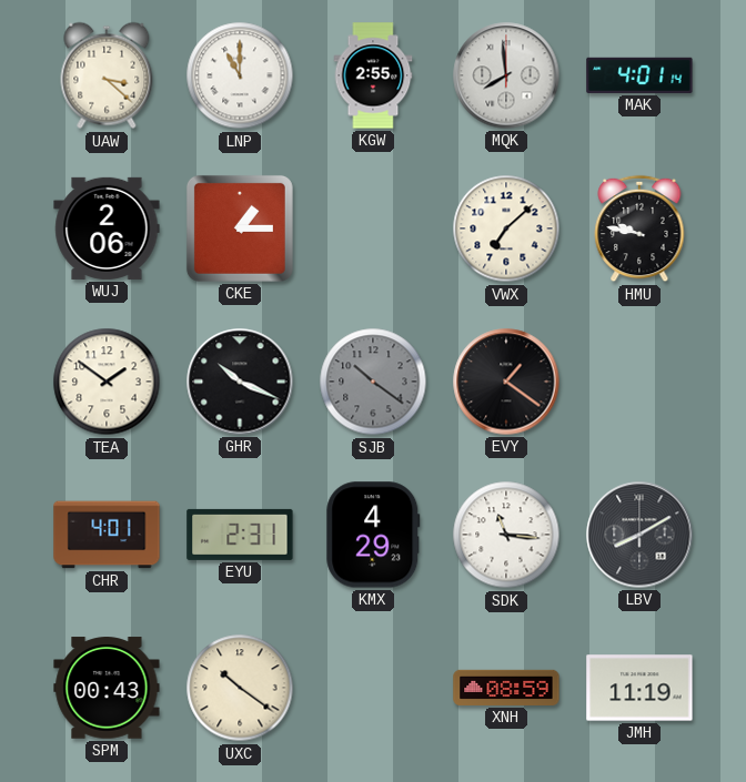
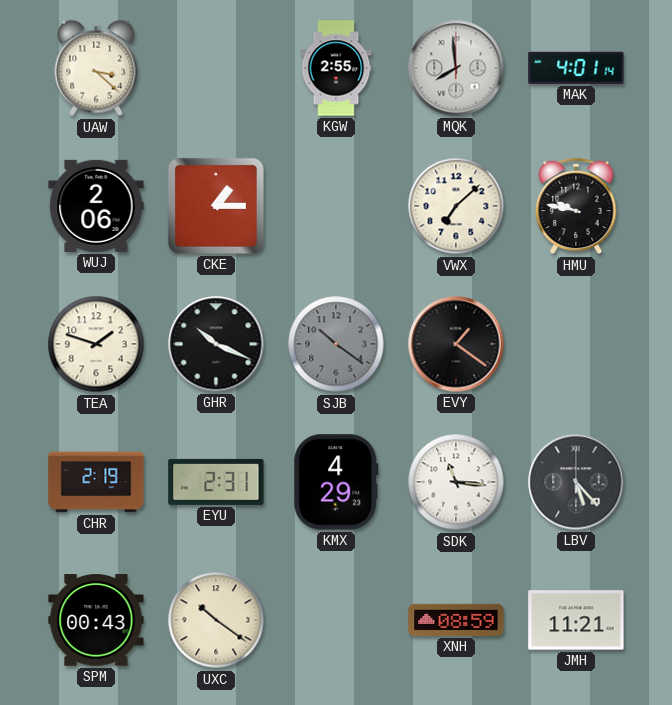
LNP: 11:00 -> none (240, 75)
TEA: 1:51 -> 1:48 (96, 344)
CHR: 4:01 -> 2:19 (96, 482)
LBV: 8:10 -> 5:23 (576, 482)
JMH: 11:19 -> 11:21 (576, 620)
